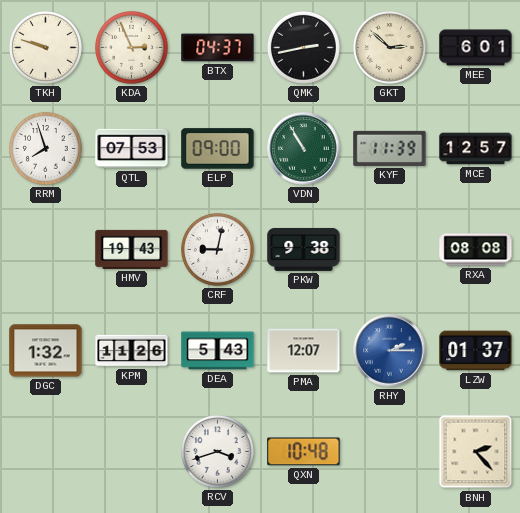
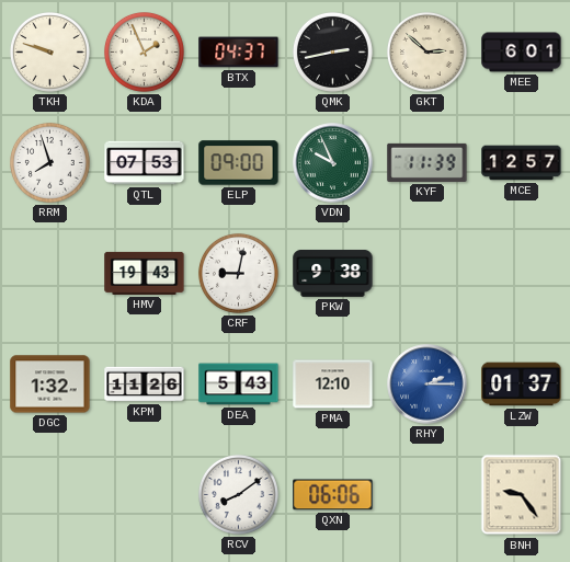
KDA: 2:56 -> 1:56 (144, 51)
VDN: 10:55 -> 9:56 (333, 163)
RXA: 08:08 -> none (476, 250)
PMA: 12:07 -> 12:10 (333, 385)
RCV: 3:42 -> 8:09 (238, 494)
QXN: 10:48 -> 06:06 (333, 495)
BNH: 2:23 -> 9:24 (522, 495)
